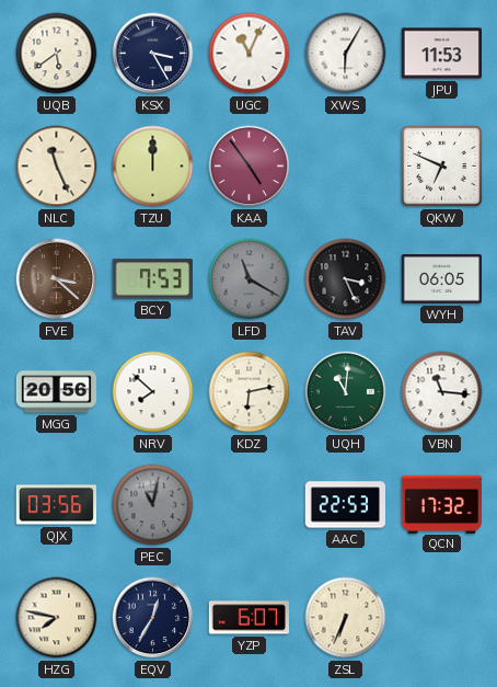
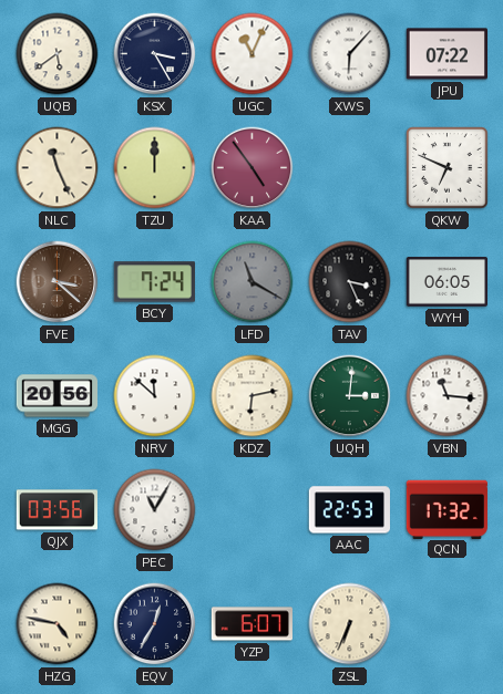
XWS: 6:05 -> 6:07 (350, 54)
JPU: 11:53 -> 07:22 (446, 54)
BCY: 7:53 -> 7:24 (154, 282)
NRV: 7:52 -> 11:52 (155, 396)
UQH: 11:01 -> 3:01 (350, 396)
PEC: 11:02 -> 11:05 (155, 510)
PEC dial: grey -> white (155, 510)
HZG: 7:47 -> 4:47 (58, 624)
